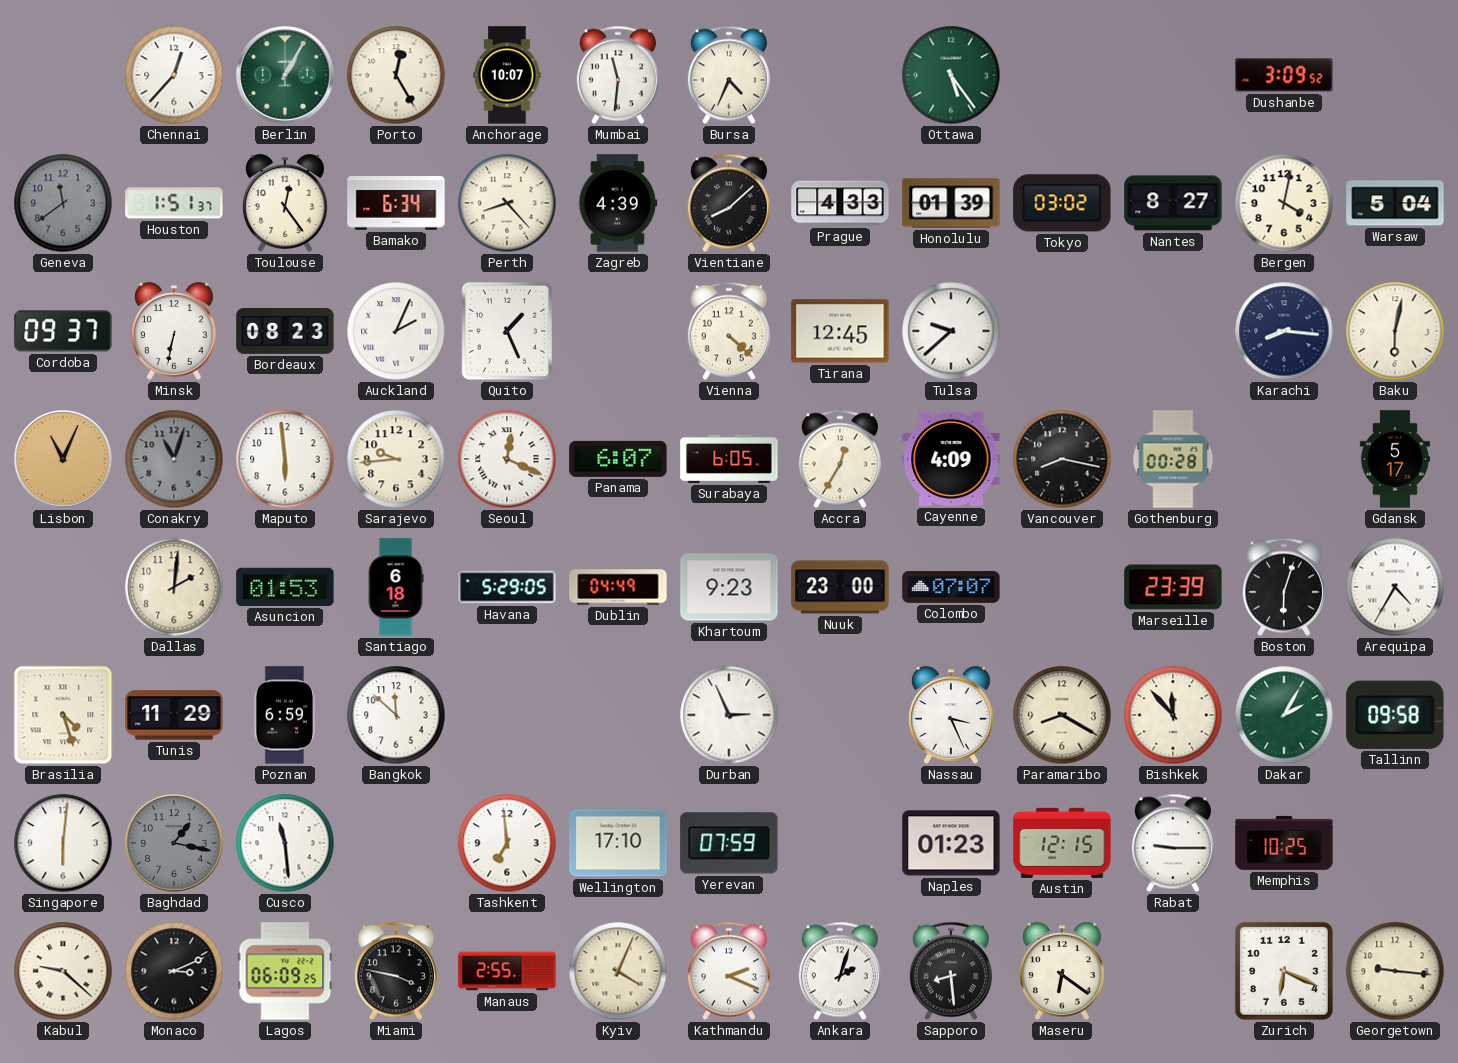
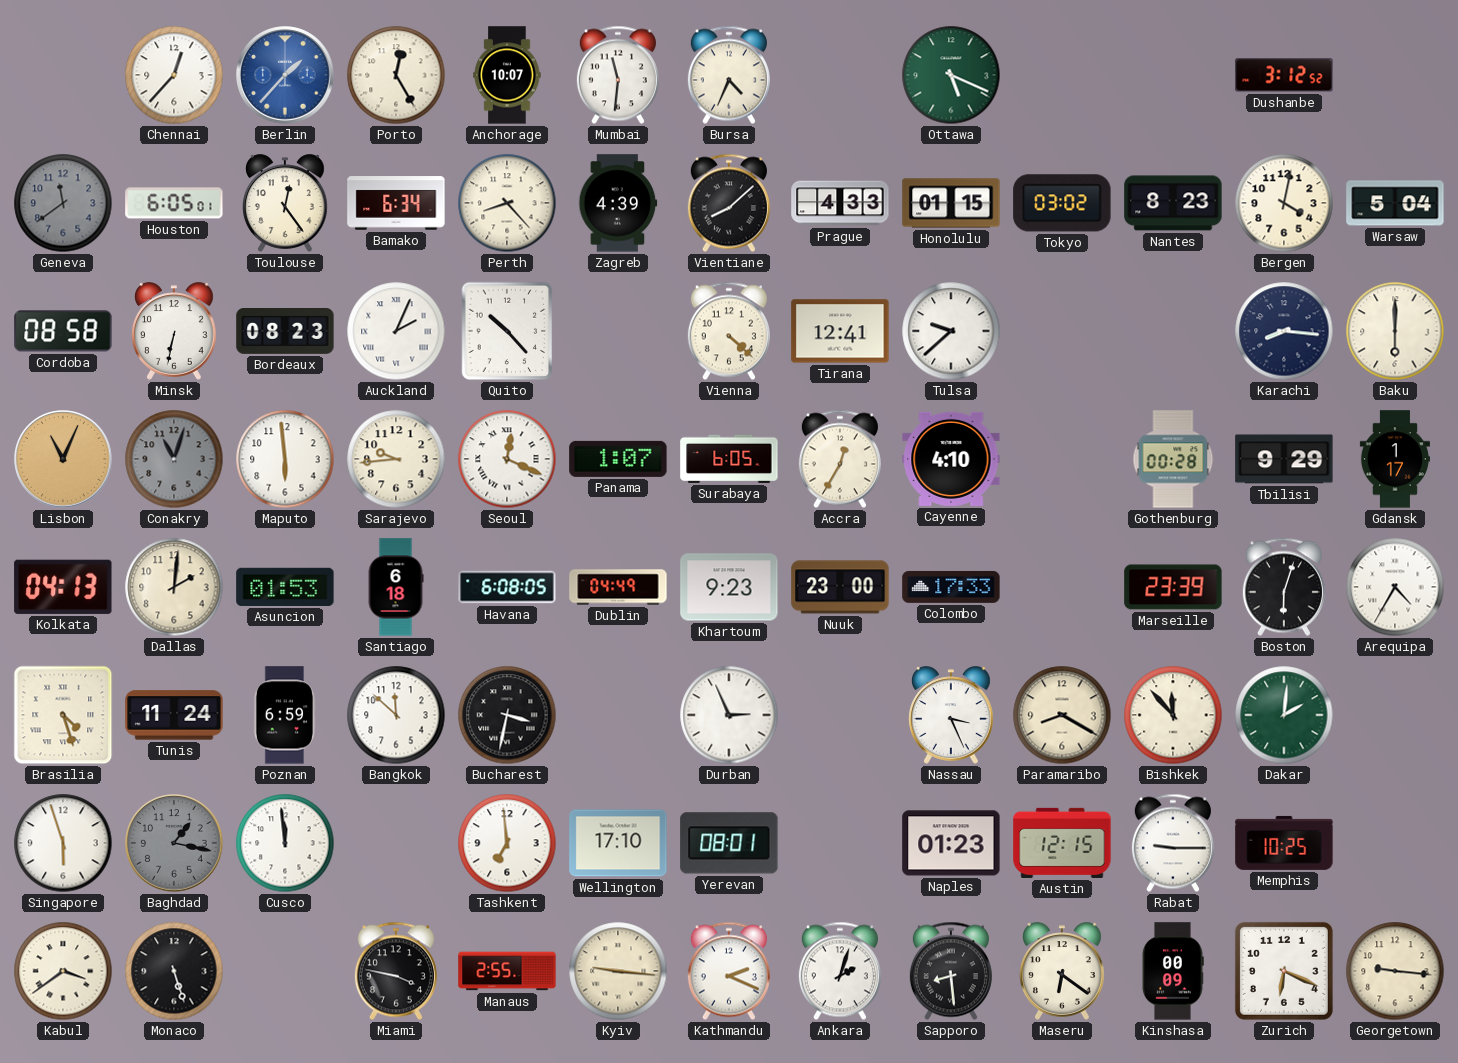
Berlin: 1:05 -> 1:37 (285, 75)
Berlin dial: green -> blue (285, 75)
Ottawa: 5:24 -> 5:19 (951, 75)
Dushanbe: 3:09 -> 3:12 (1284, 75)
Houston: 1:51 -> 6:05 (174, 203)
Honolulu: 01:39 -> 01:15 (951, 203)
Nantes: 8:27 -> 8:23 (1173, 203)
Cordoba: 09:37 -> 08:58 (63, 331)
Quito: 1:26 -> 10:23 (507, 331)
Tirana: 12:45 -> 12:41 (840, 331)
Baku: 6:02 -> 6:00 (1395, 331)
Panama: 6:07 -> 1:07 (618, 459)
Cayenne: 4:09 -> 4:10 (951, 459)
Vancouver: 8:17 -> none (1062, 459)
Tbilisi: none -> 9:29 (1284, 459)
Gdansk: 5:17 -> 1:17 (1395, 459)
Kolkata: none -> 04:13 (63, 587)
Havana: 5:29 -> 6:08 (507, 587)
Colombo: 07:07 -> 17:33 (951, 587)
Tunis: 11:29 -> 11:24 (174, 715)
Bucharest: none -> 3:32 (507, 715)
Dakar: 2:05 -> 2:01 (1284, 715)
Tallinn: 09:58 -> none (1395, 715)
Singapore: 6:01 -> 5:57 (63, 843)
Cusco: 11:29 -> 11:59 (285, 843)
Yerevan: 07:59 -> 08:01 (729, 843)
Kabul: 9:22 -> 3:39 (63, 971)
Monaco: 3:11 -> 5:27 (174, 971)
Lagos: 06:09 -> none (285, 971)
Kyiv: 4:04 -> 9:16 (618, 971)
Kinshasa: none -> 00:09 (1173, 971)
